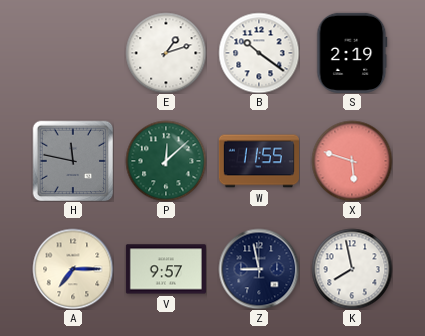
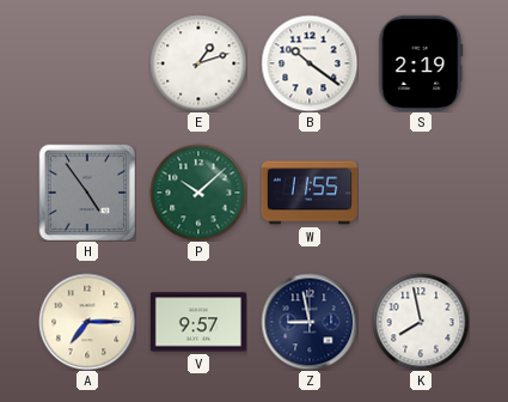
H: 11:47 -> 4:54 (87, 193)
P: 12:08 -> 10:08 (198, 193)
X: 5:48 -> none (352, 161)
